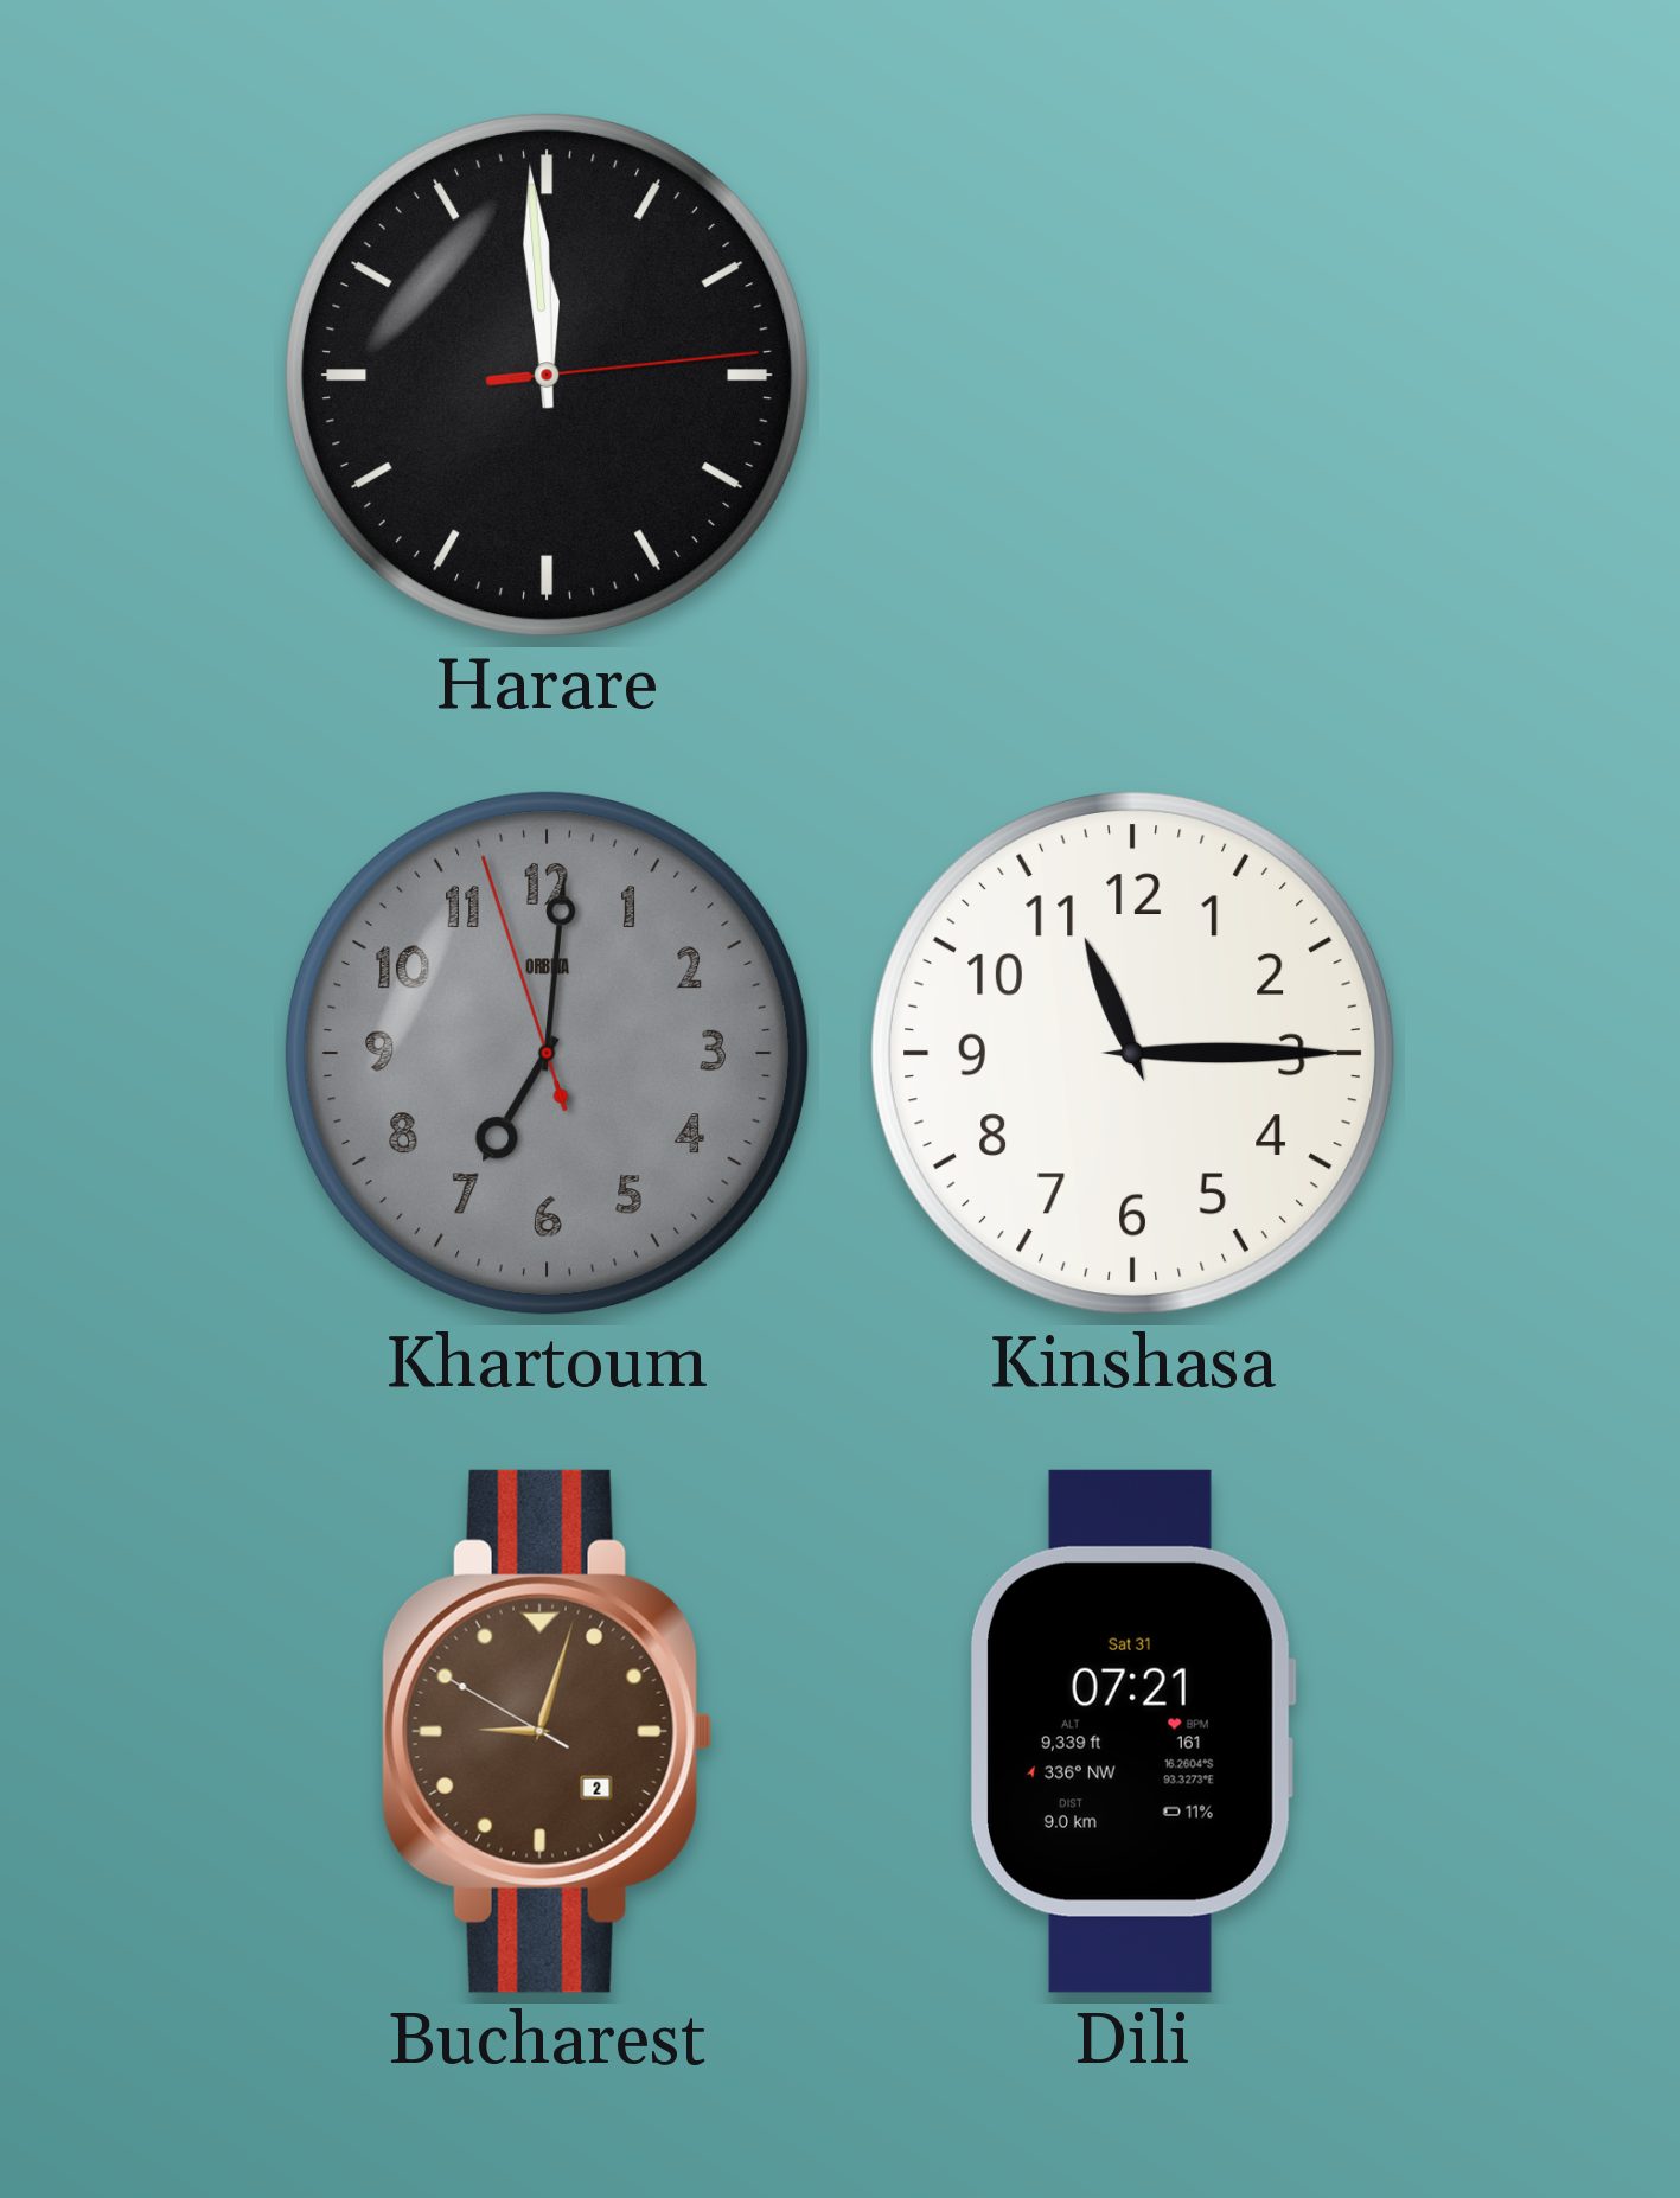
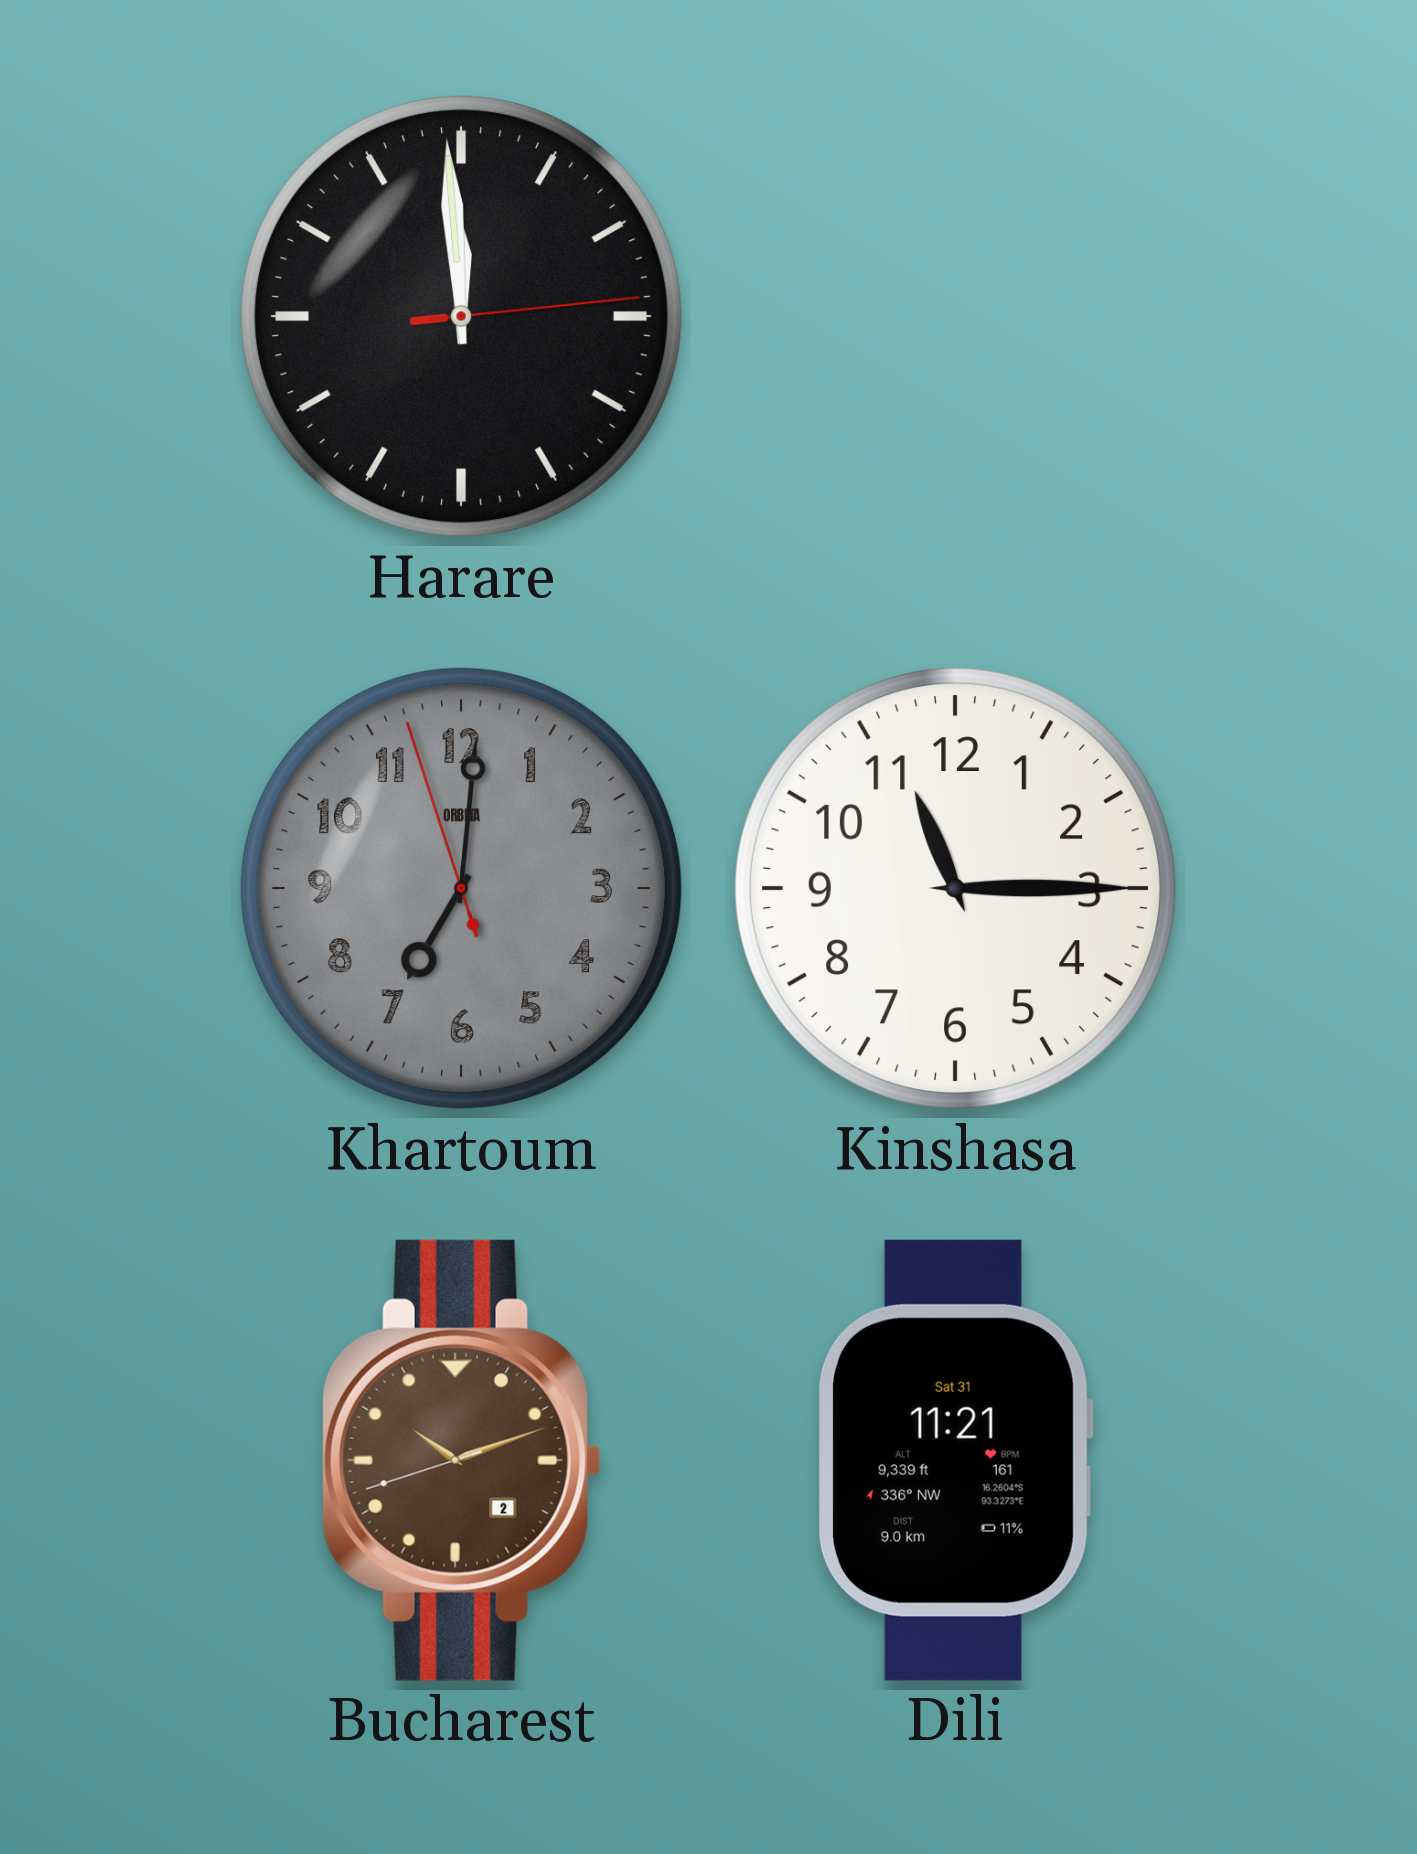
Bucharest: 9:02 -> 10:11 (461, 1460)
Dili: 07:21 -> 11:21 (955, 1460)
